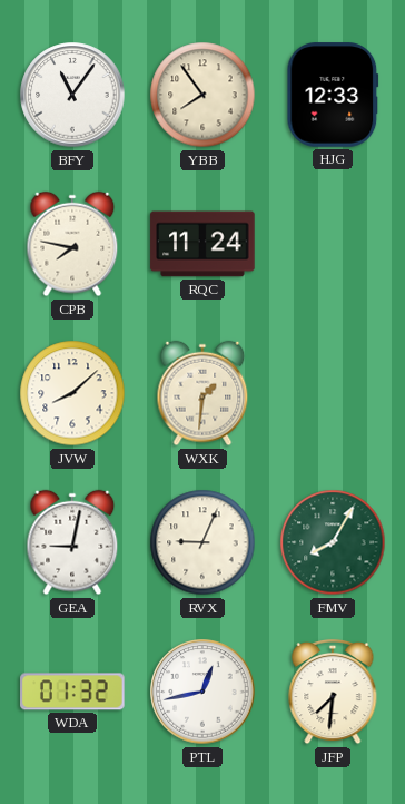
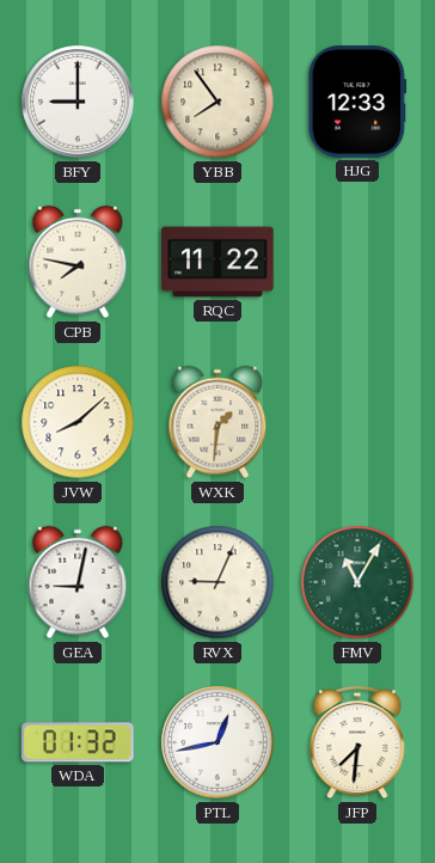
BFY: 11:06 -> 9:00 (78, 102)
RQC: 11:24 -> 11:22 (217, 262)
FMV: 8:05 -> 11:05 (357, 582)
